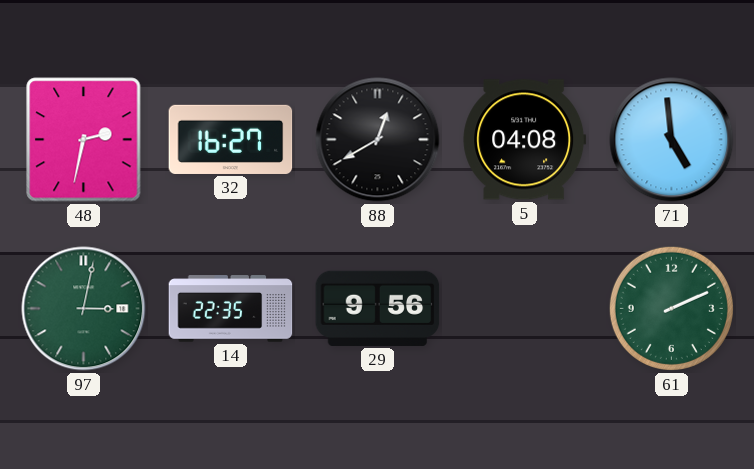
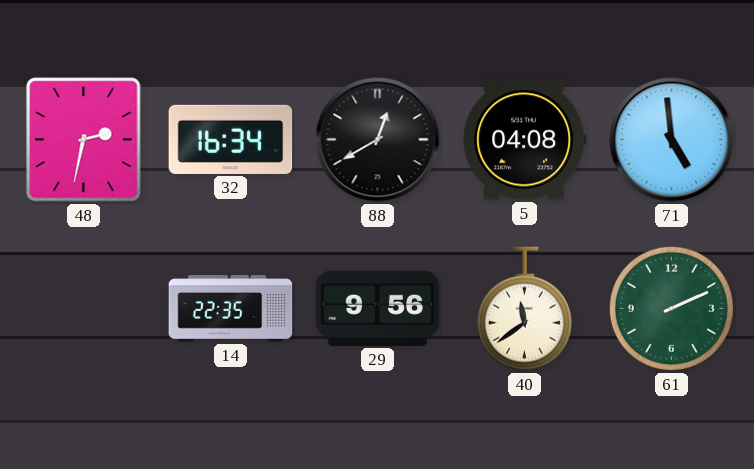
32: 16:27 -> 16:34 (231, 139)
97: 3:02 -> none (84, 309)
40: none -> 11:39 (524, 309)
